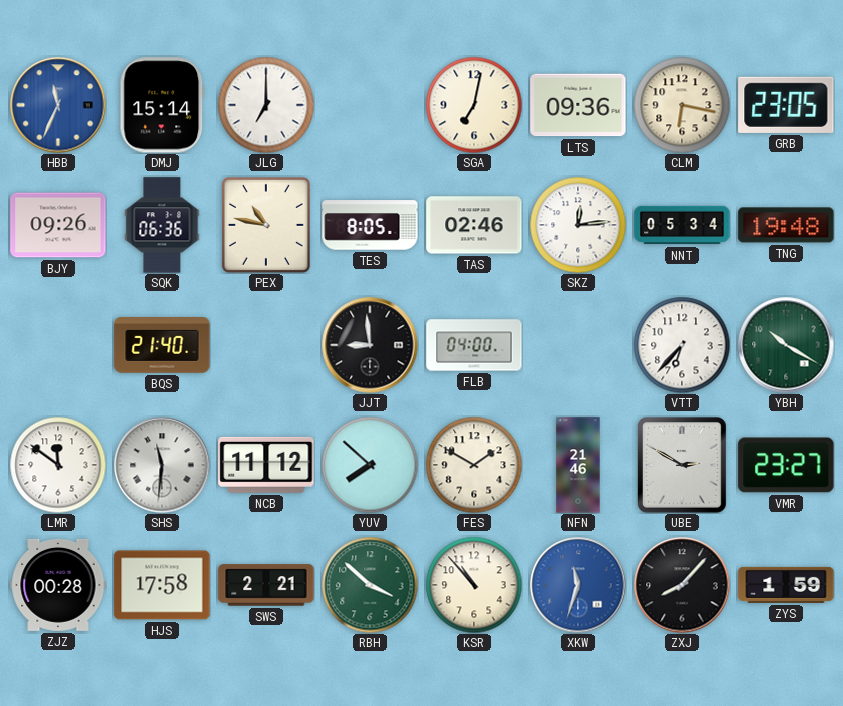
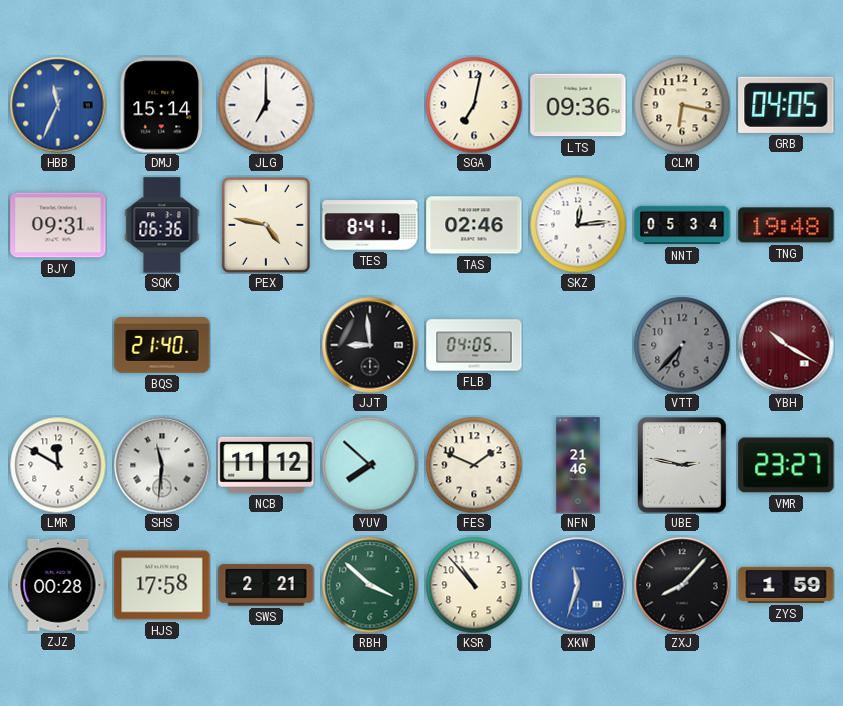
GRB: 23:05 -> 04:05 (786, 105)
BJY: 09:26 -> 09:31 (58, 225)
PEX: 10:47 -> 4:47 (266, 225)
TES: 8:05 -> 8:41 (370, 225)
FLB: 04:00 -> 04:05 (474, 345)
VTT dial: white -> grey (682, 345)
YBH dial: green -> burgundy (786, 345)
LMR: 11:51 -> 11:50 (58, 465)
FES: 1:50 -> 1:49 (474, 465)
UBE: 2:50 -> 2:47 (683, 466)
